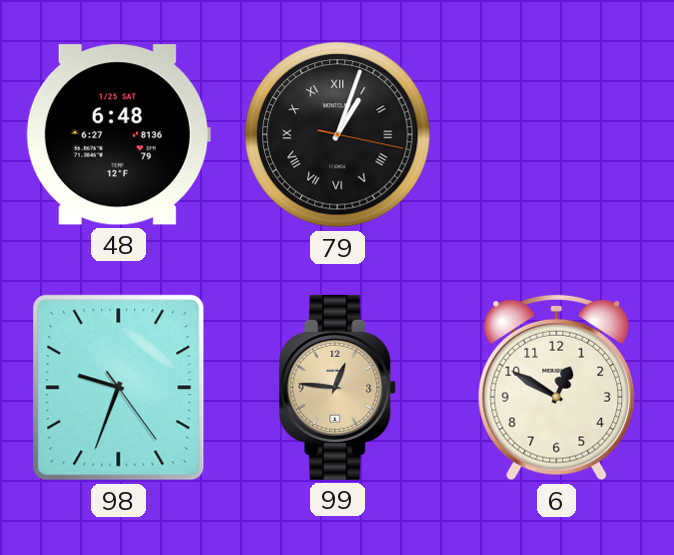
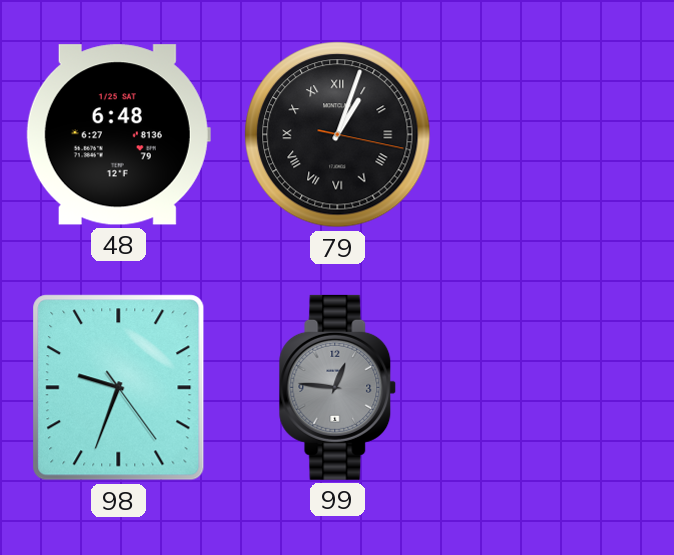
99 dial: champagne -> grey (338, 387)
6: 12:50 -> none (557, 387)
